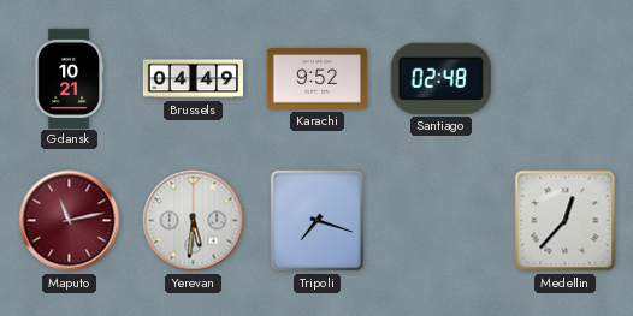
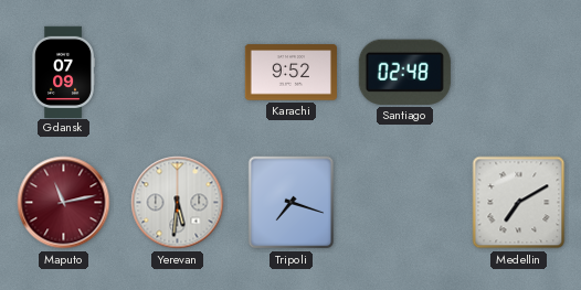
Gdansk: 10:21 -> 07:09 (63, 72)
Brussels: 04:49 -> none (193, 79)
Medellin: 12:37 -> 7:10 (519, 203)
